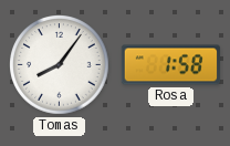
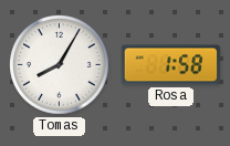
Tomas: 8:06 -> 8:05 (60, 65)
